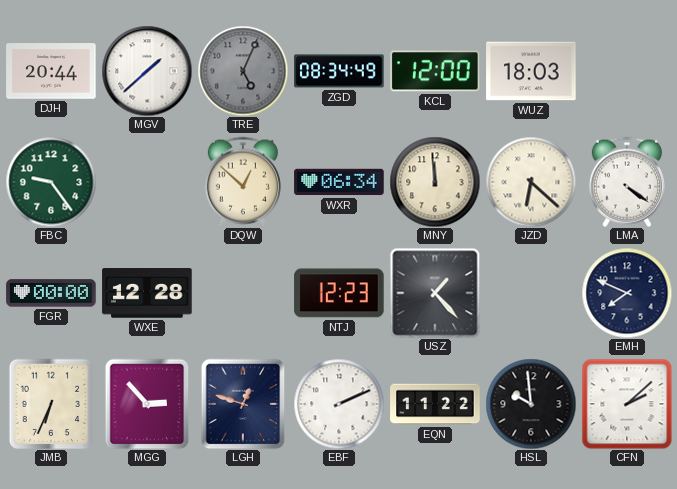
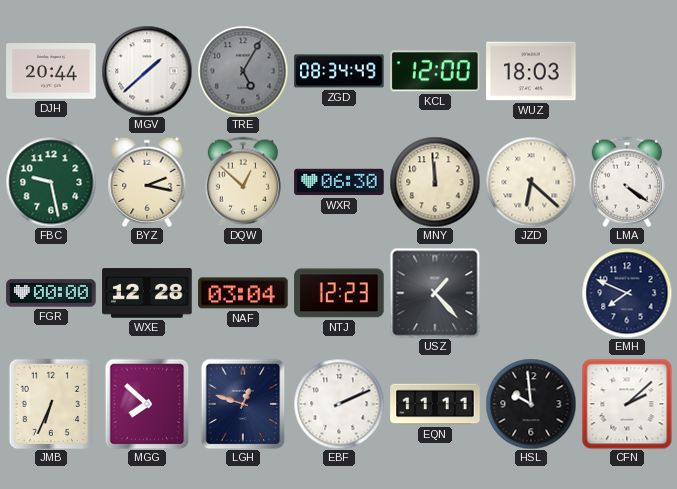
TRE: 5:04 -> 5:05 (243, 71)
FBC: 9:24 -> 9:28 (51, 182)
BYZ: none -> 2:17 (147, 181)
WXR: 06:34 -> 06:30 (339, 182)
NAF: none -> 03:04 (243, 293)
MGG: 2:53 -> 7:52 (147, 404)
EQN: 11:22 -> 11:11 (435, 404)
